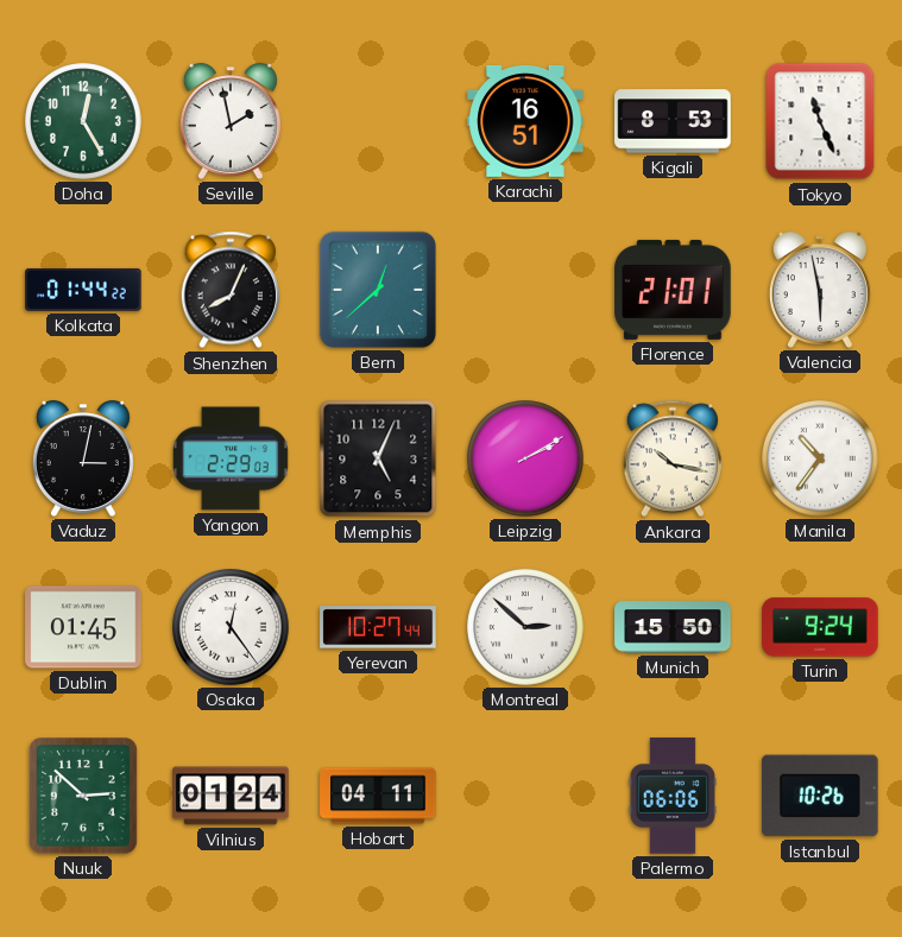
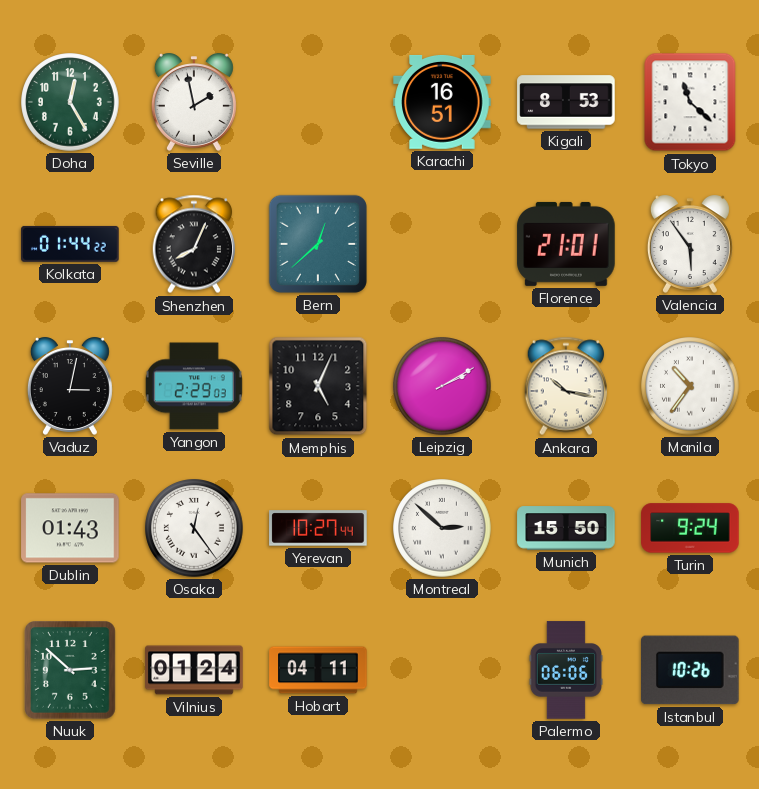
Tokyo: 11:26 -> 11:22 (690, 102)
Valencia: 5:58 -> 5:54 (690, 244)
Dublin: 01:45 -> 01:43 (70, 528)
